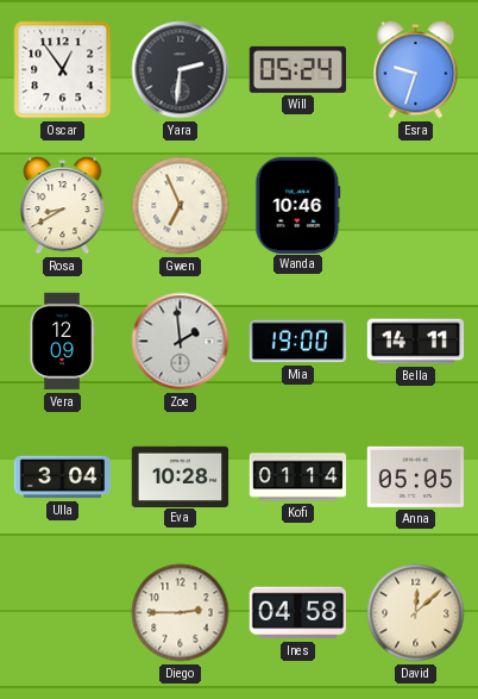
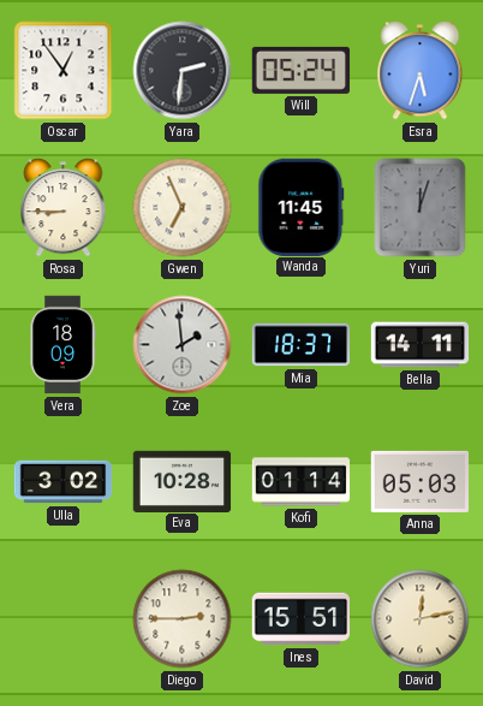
Esra: 9:33 -> 5:33 (421, 71)
Rosa: 8:40 -> 8:45 (64, 208)
Wanda: 10:46 -> 11:45 (302, 207)
Yuri: none -> 12:03 (421, 208)
Vera: 12:09 -> 18:09 (62, 345)
Mia: 19:00 -> 18:37 (302, 345)
Ulla: 3:04 -> 3:02 (64, 482)
Anna: 05:05 -> 05:03 (421, 481)
Ines: 04:58 -> 15:51 (300, 619)
David: 12:08 -> 12:13 (421, 619)
